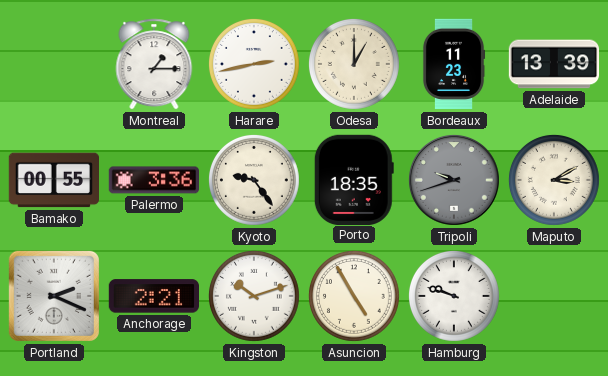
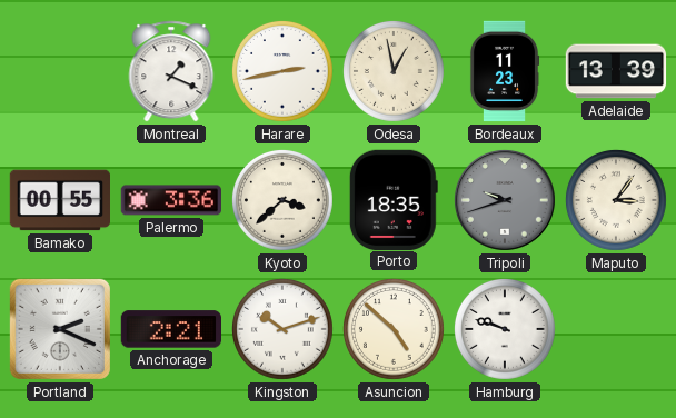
Montreal: 1:15 -> 1:19 (171, 71)
Odesa: 1:00 -> 12:58 (395, 72)
Kyoto: 9:24 -> 3:38 (284, 201)
Maputo: 3:10 -> 3:06 (617, 201)
Asuncion: 4:55 -> 4:52 (395, 330)
